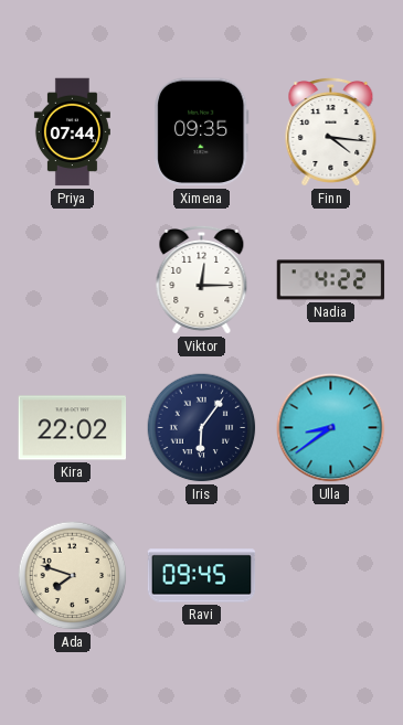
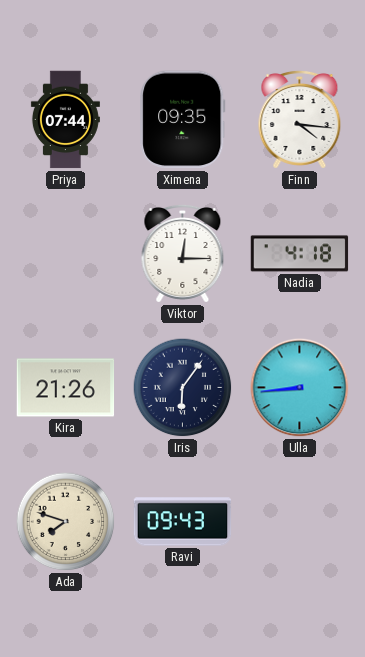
Nadia: 4:22 -> 4:18 (300, 254)
Kira: 22:02 -> 21:26 (66, 388)
Ulla: 8:39 -> 8:44 (300, 388)
Ravi: 09:45 -> 09:43 (183, 522)
